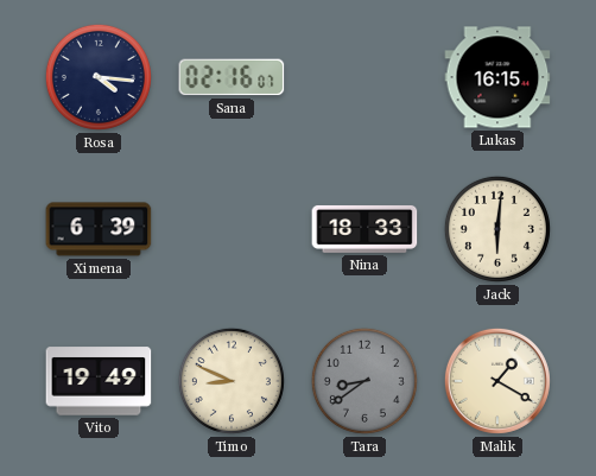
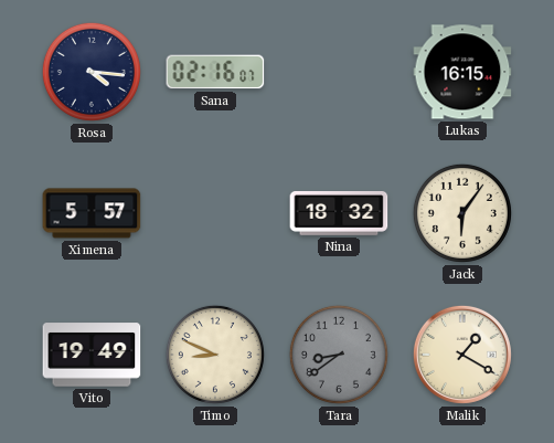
Ximena: 6:39 -> 5:57 (92, 213)
Nina: 18:33 -> 18:32 (339, 213)
Jack: 6:01 -> 6:06 (462, 213)
